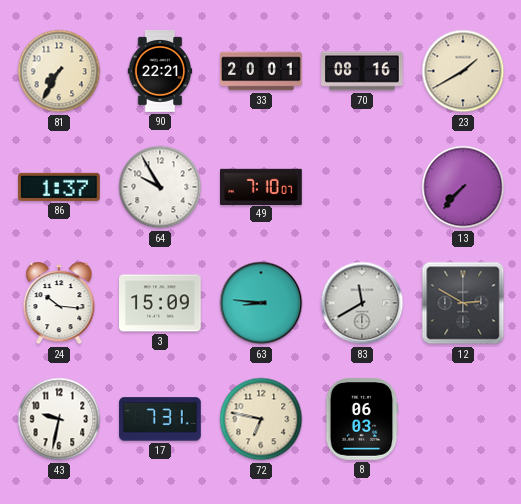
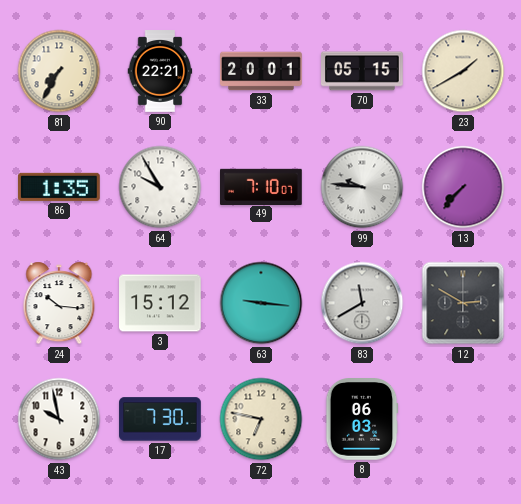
70: 08:16 -> 05:15 (363, 71)
86: 1:37 -> 1:35 (60, 187)
99: none -> 9:46 (362, 187)
3: 15:09 -> 15:12 (161, 303)
63: 8:46 -> 9:16 (261, 303)
43: 9:32 -> 9:58 (59, 419)
17: 7:31 -> 7:30 (160, 419)
